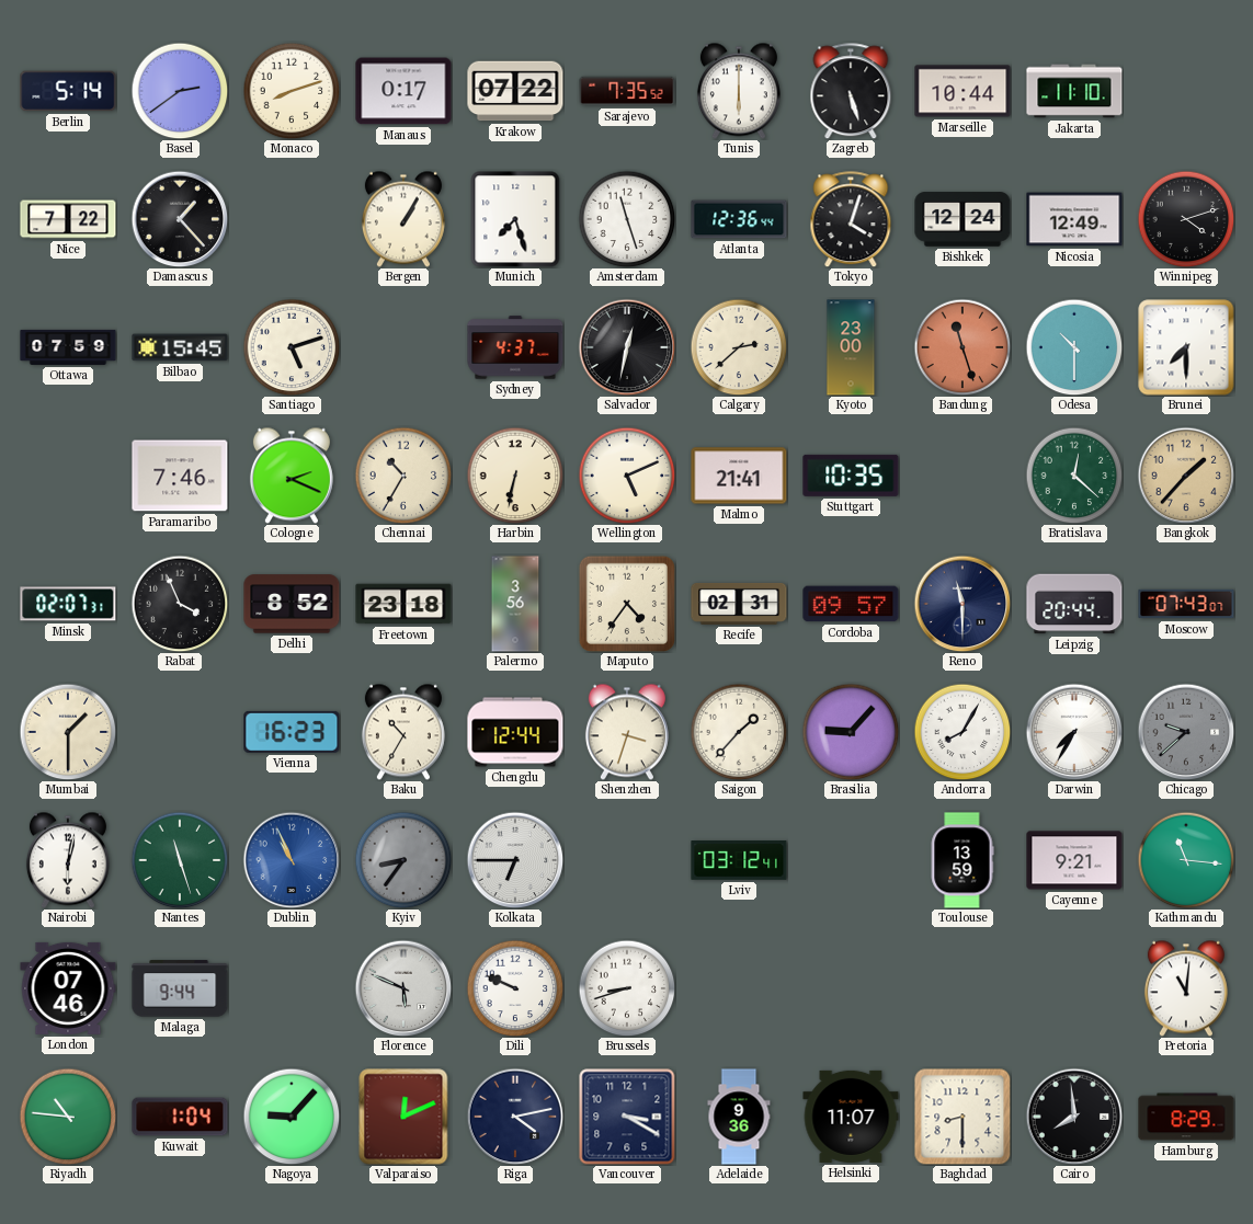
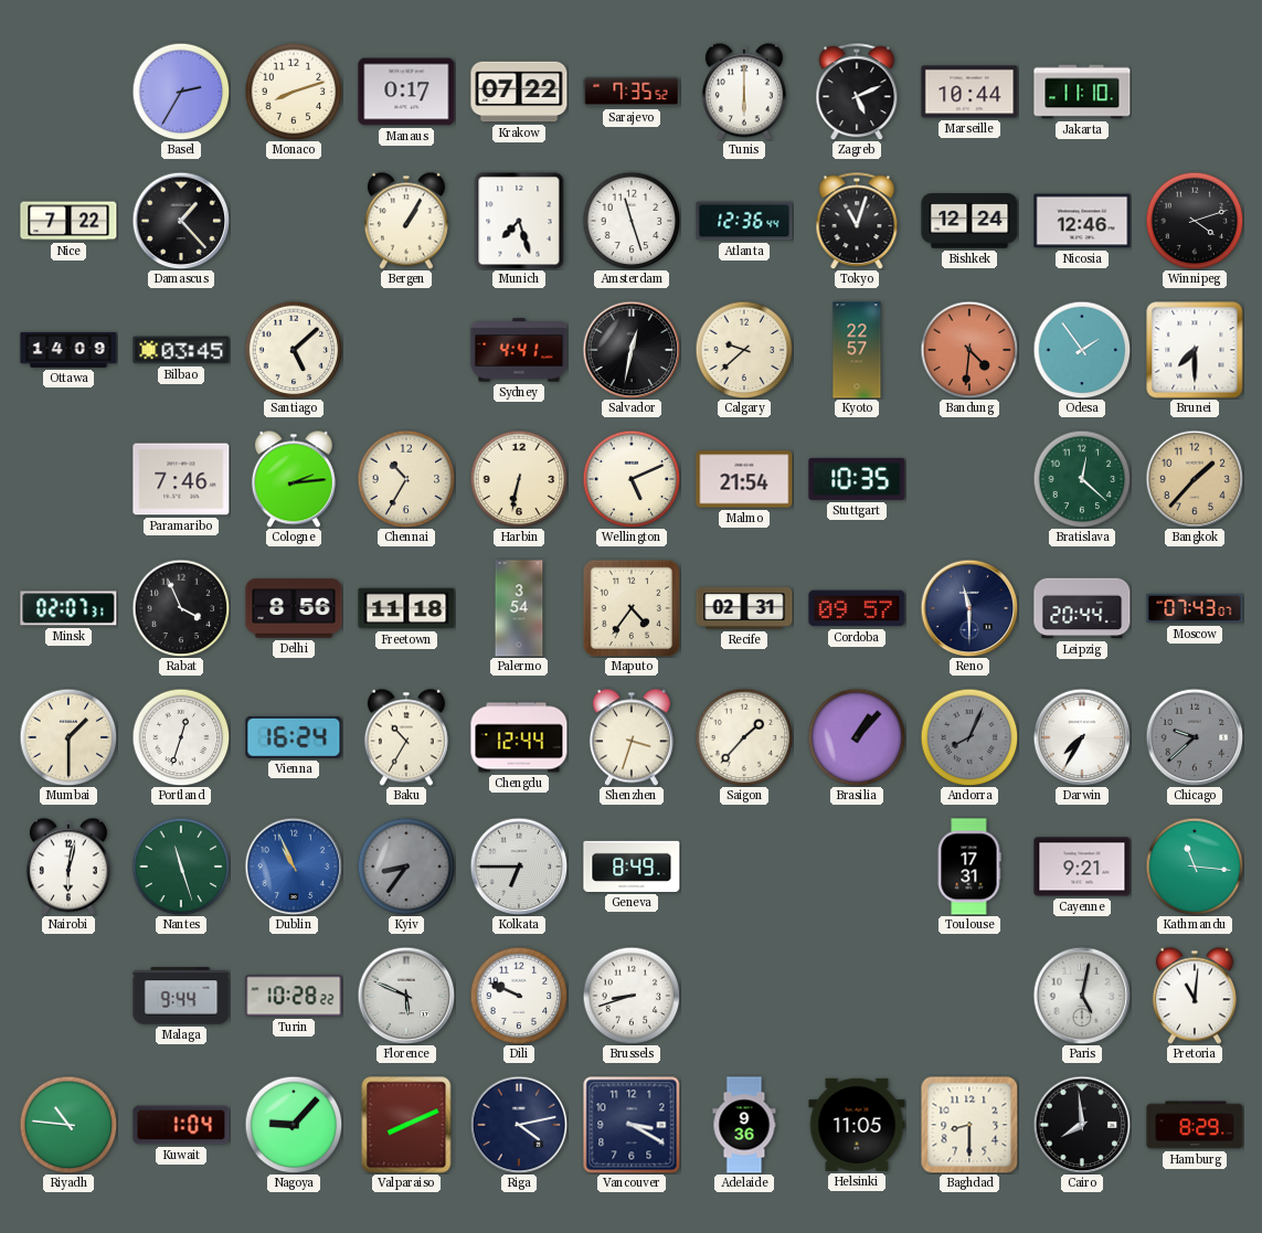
Berlin: 5:14 -> none (68, 91)
Basel: 2:39 -> 2:35 (181, 92)
Zagreb: 5:27 -> 5:11 (857, 92)
Tokyo: 4:03 -> 11:03 (857, 221)
Nicosia: 12:49 -> 12:46 (1082, 221)
Ottawa: 07:59 -> 14:09 (68, 350)
Bilbao: 15:45 -> 03:45 (181, 350)
Santiago: 5:12 -> 5:08 (294, 350)
Sydney: 4:37 -> 4:41 (519, 350)
Calgary: 2:38 -> 9:38 (744, 350)
Kyoto: 23:00 -> 22:57 (857, 350)
Bandung: 11:27 -> 4:31 (969, 350)
Odesa: 10:30 -> 1:54 (1082, 350)
Cologne: 2:19 -> 2:14 (294, 479)
Malmo: 21:41 -> 21:54 (744, 479)
Delhi: 8:52 -> 8:56 (294, 608)
Freetown: 23:18 -> 11:18 (406, 608)
Palermo: 3:56 -> 3:54 (519, 608)
Portland: none -> 12:33 (181, 737)
Vienna: 16:23 -> 16:24 (294, 737)
Brasilia: 9:07 -> 1:07 (857, 737)
Andorra: 8:05 -> 8:04 (969, 737)
Andorra dial: white -> grey (969, 737)
Geneva: none -> 8:49 (632, 867)
Lviv: 03:12 -> none (739, 861)
Toulouse: 13:59 -> 17:31 (969, 867)
London: 07:46 -> none (68, 988)
Turin: none -> 10:28 (294, 996)
Paris: none -> 5:02 (1082, 996)
Valparaiso: 12:11 -> 8:11 (406, 1125)
Helsinki: 11:07 -> 11:05 (857, 1125)
